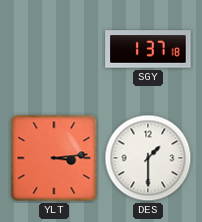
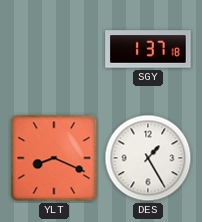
YLT: 3:14 -> 8:19 (54, 158)
DES: 1:30 -> 1:25 (148, 158)
